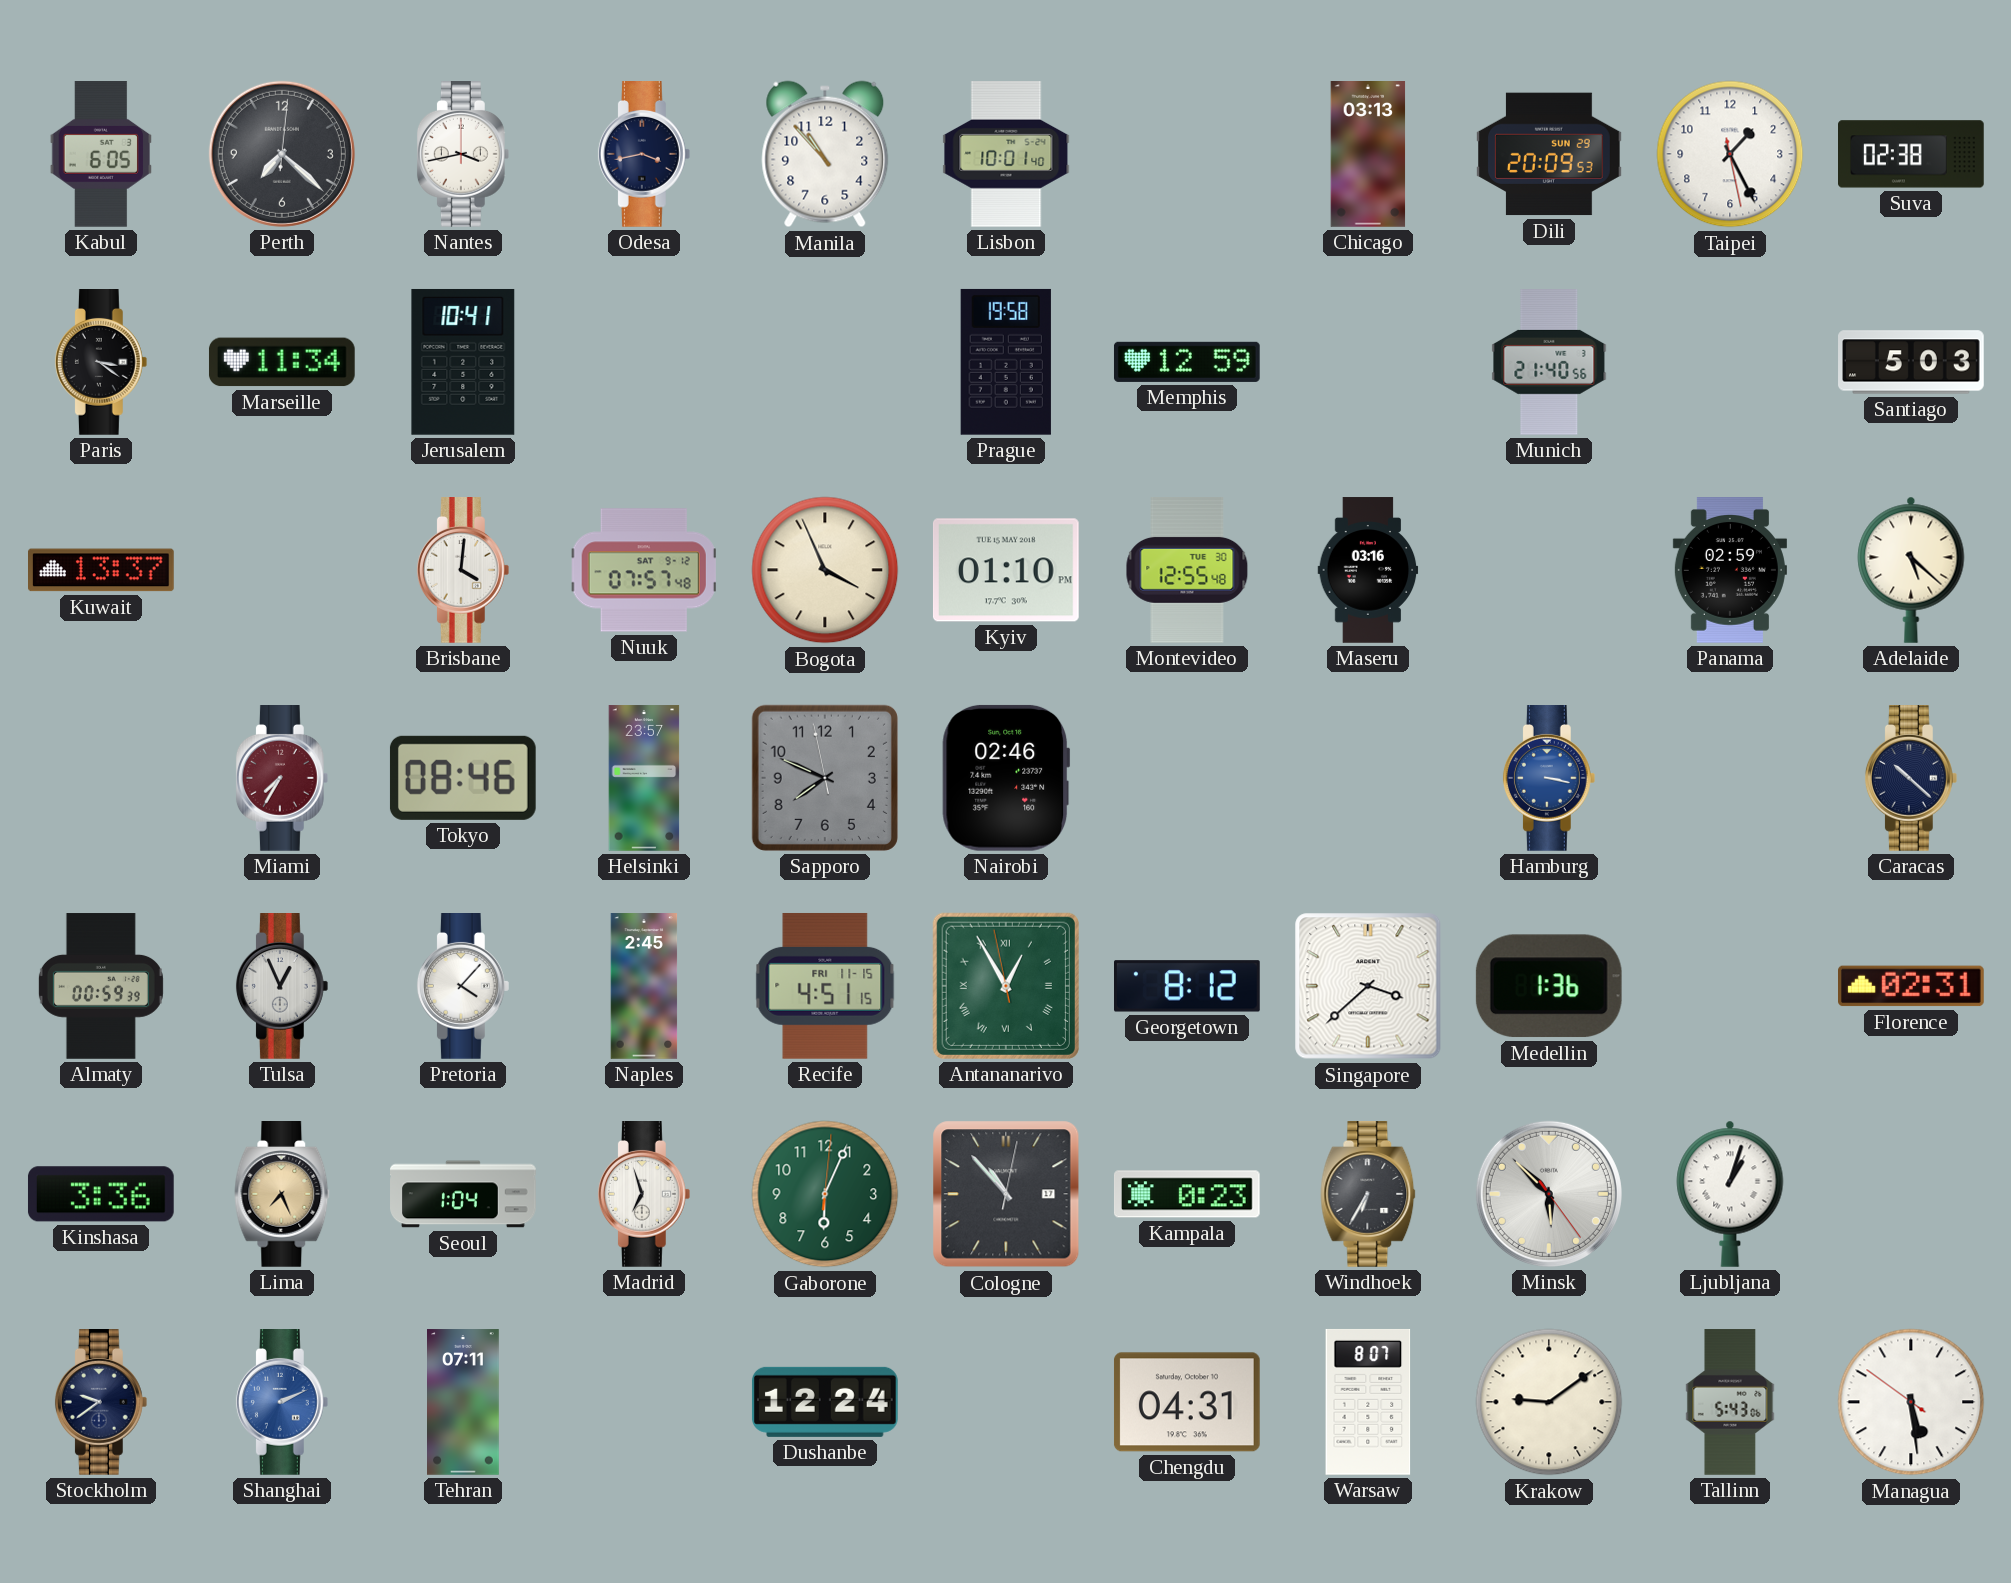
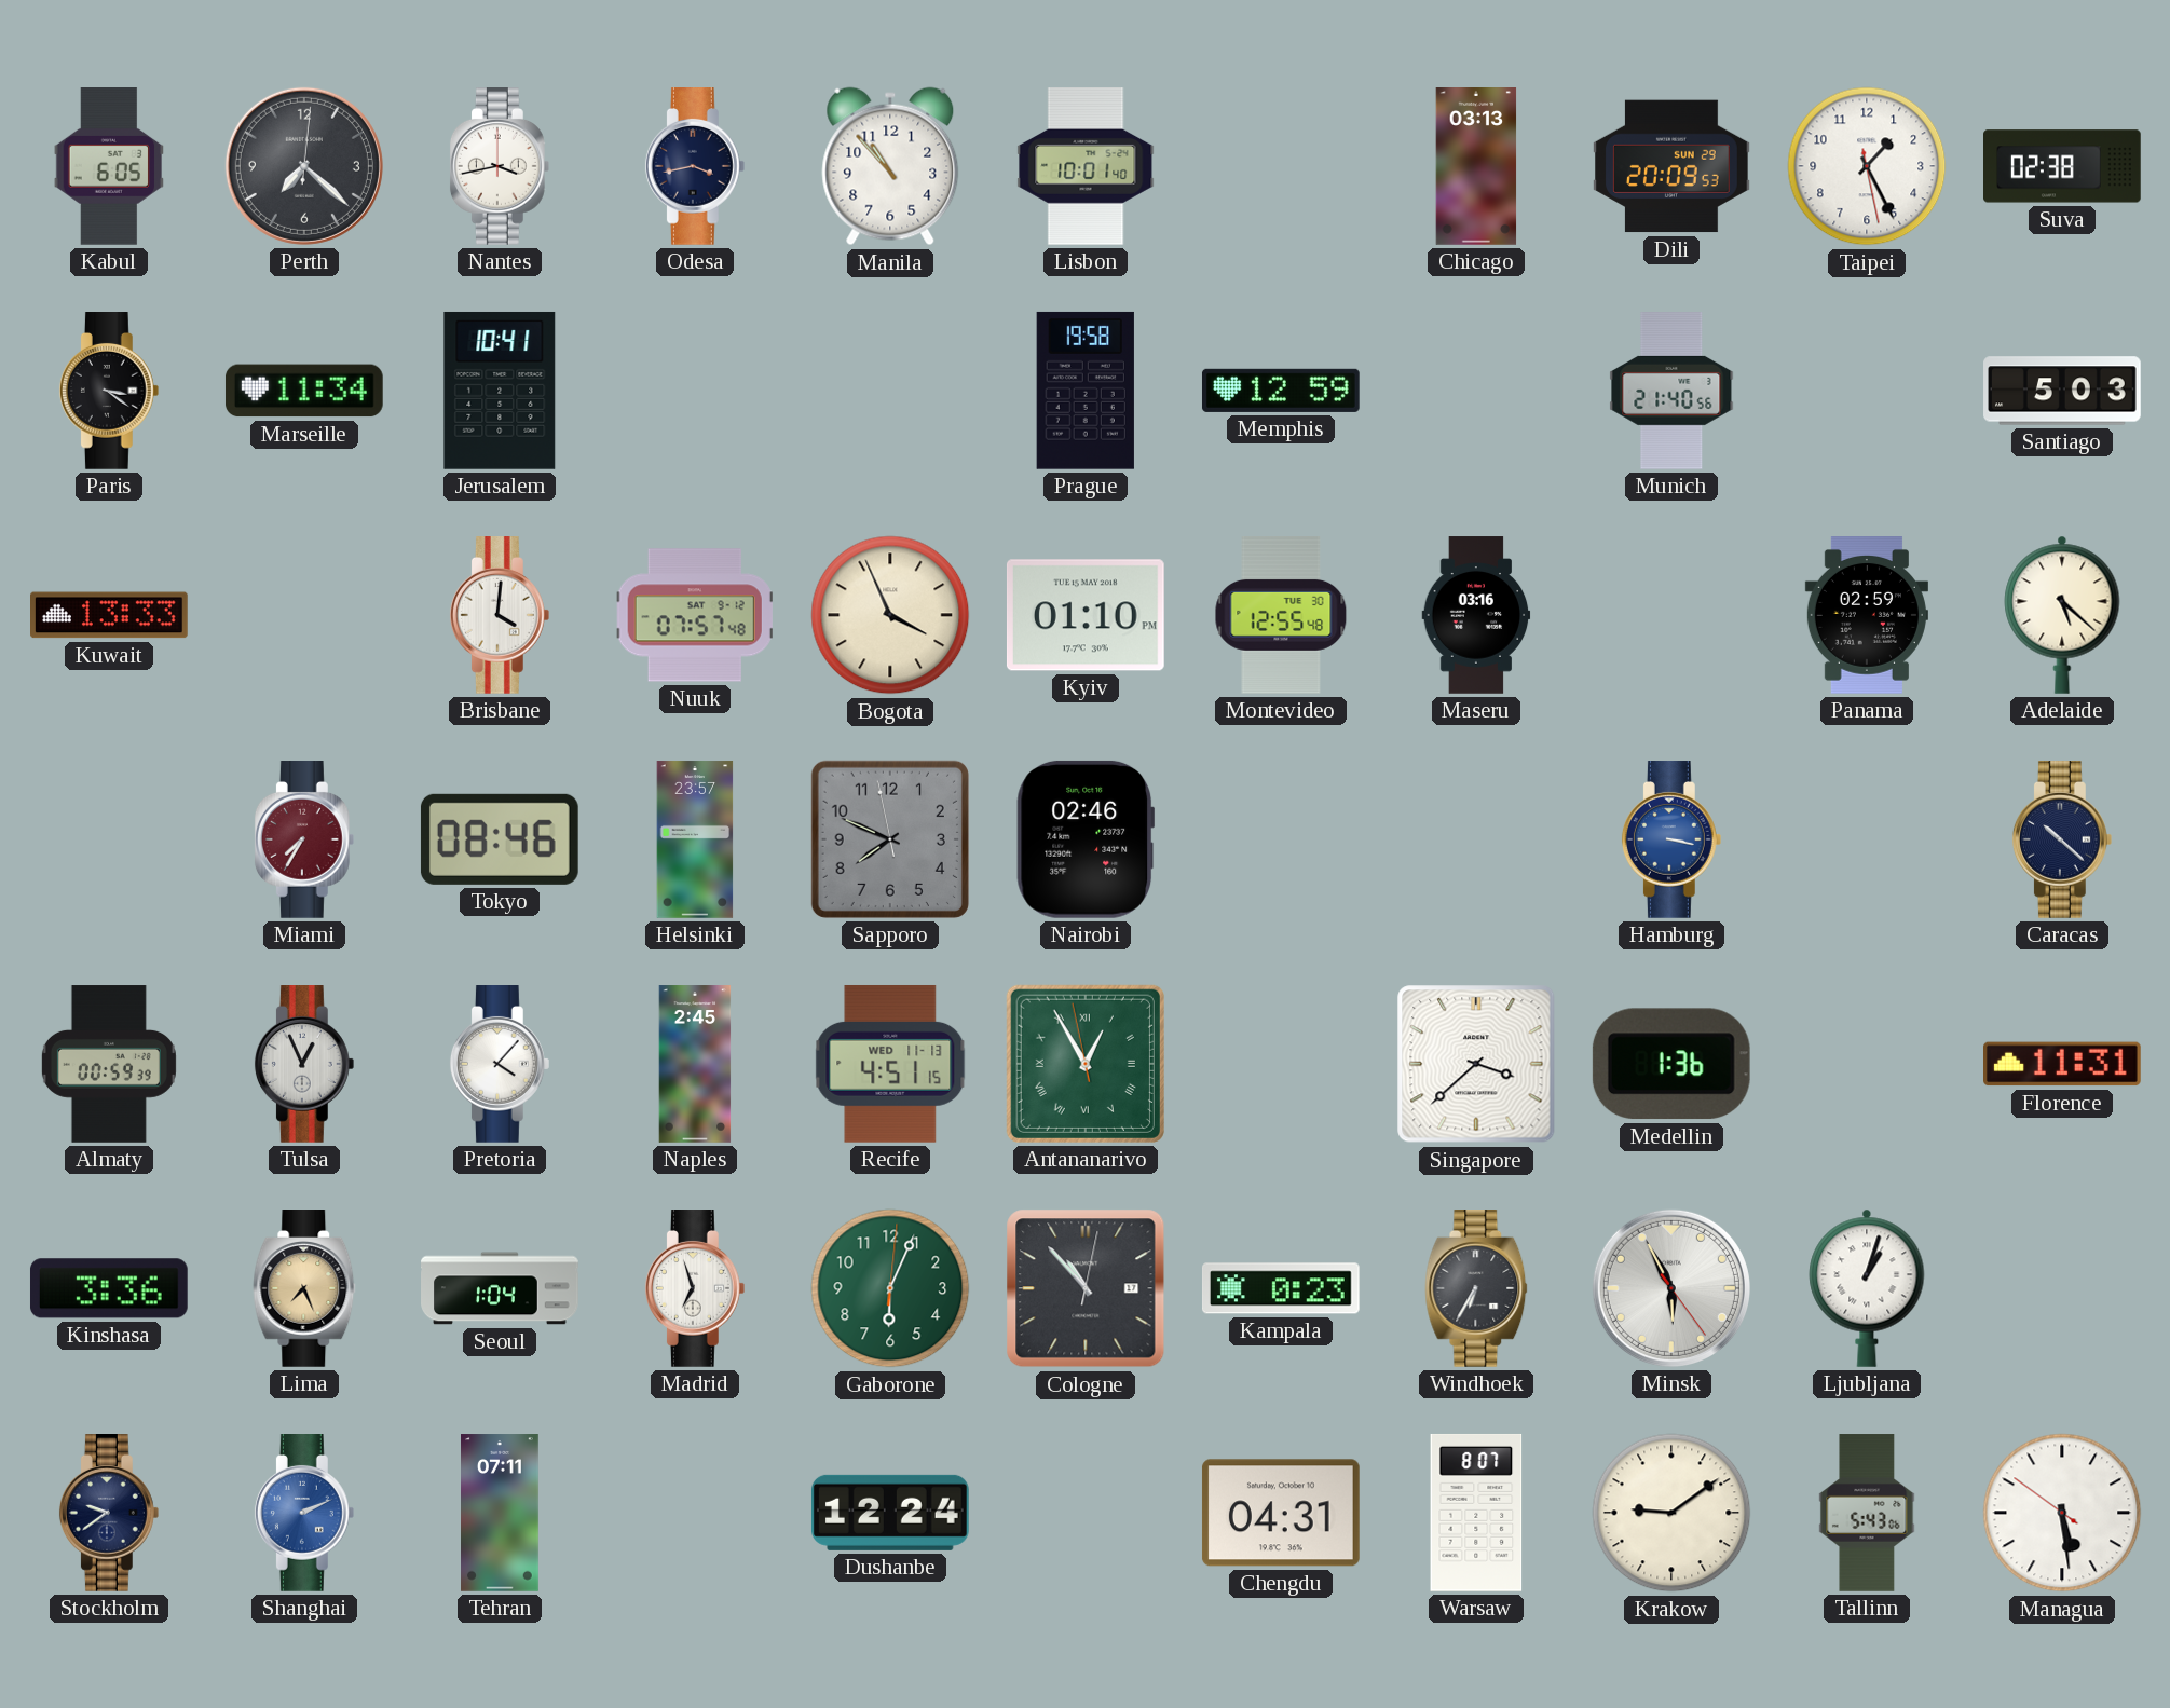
Kuwait: 13:37 -> 13:33 (110, 615)
Recife date: FRI 11-15 -> WED 11-13 (890, 1064)
Georgetown: 8:12 -> none (1188, 986)
Florence: 02:31 -> 11:31 (2063, 1064)
Minsk: 5:52 -> 5:55 (1671, 1288)
